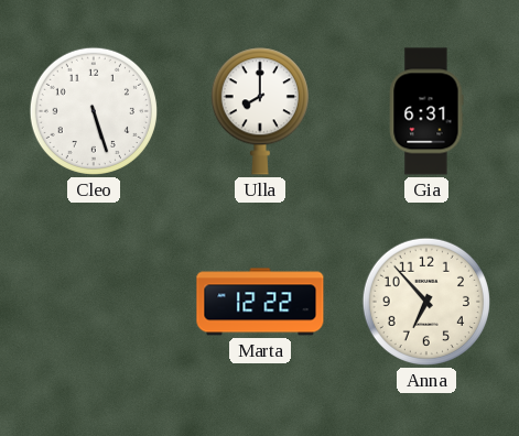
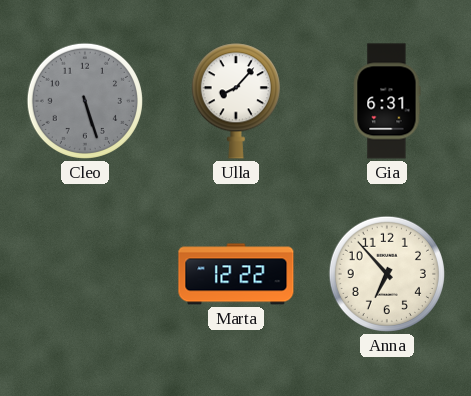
Cleo dial: white -> grey (85, 101)
Ulla: 8:00 -> 8:07 (236, 101)
